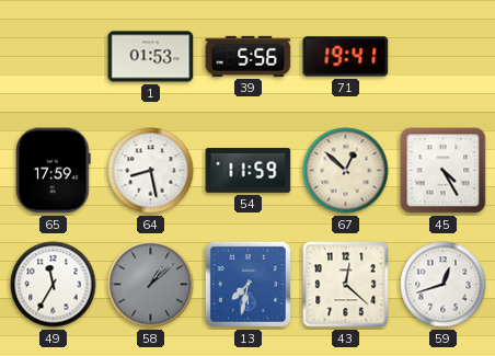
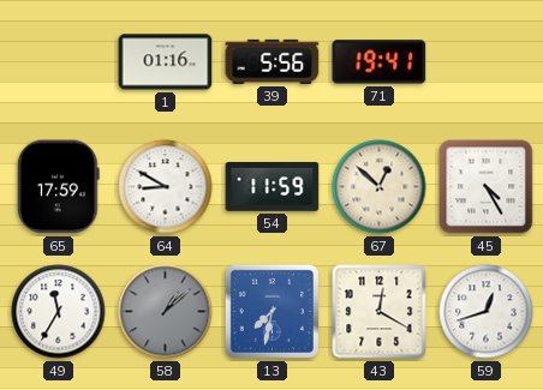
1: 01:53 -> 01:16 (166, 62)
64: 8:28 -> 8:50 (166, 187)
43: 12:22 -> 12:20 (380, 312)
